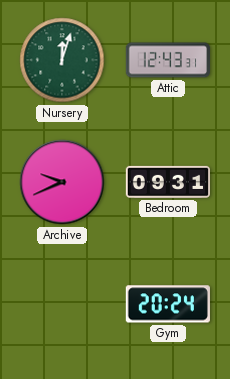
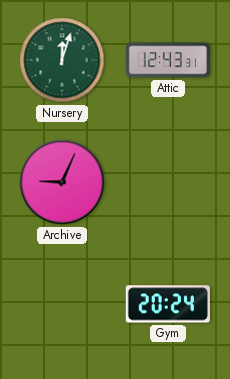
Archive: 9:41 -> 9:04 (62, 182)
Bedroom: 09:31 -> none (167, 182)
